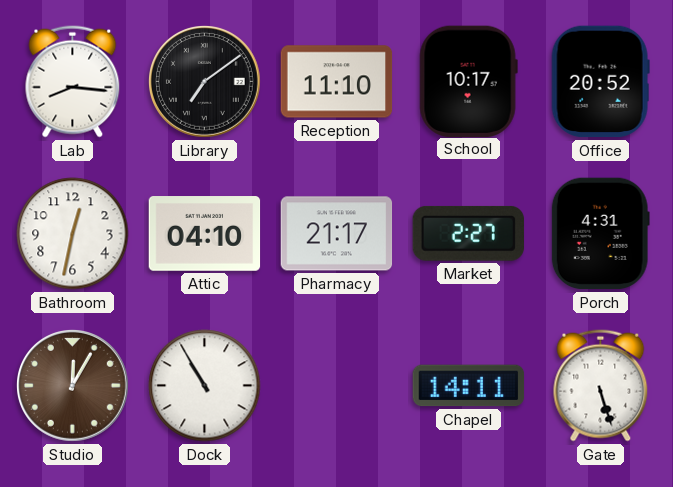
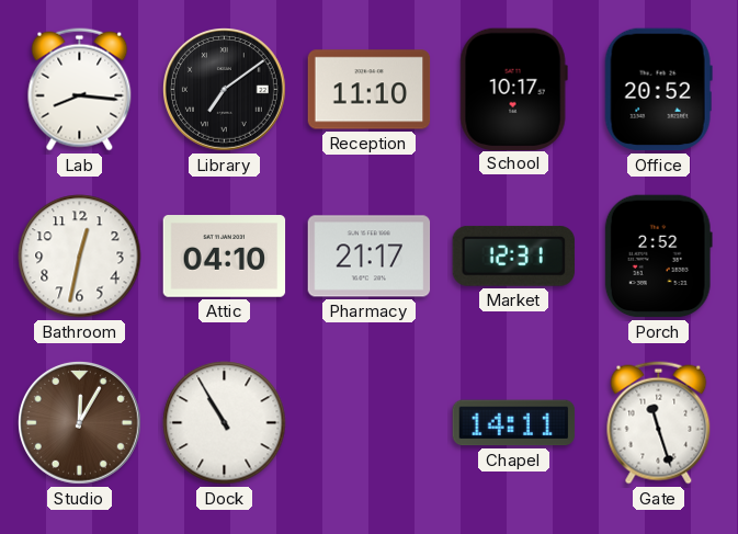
Market: 2:27 -> 12:31 (513, 255)
Porch: 4:31 -> 2:52 (658, 257)
Gate: 5:27 -> 11:27 (659, 423)
